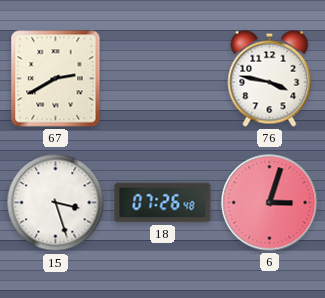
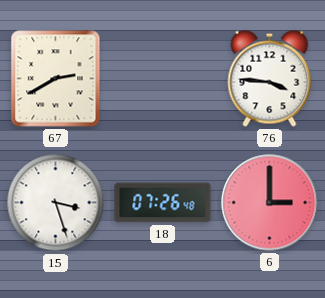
76: 3:47 -> 3:46 (270, 78)
6: 3:03 -> 3:00 (270, 203)
